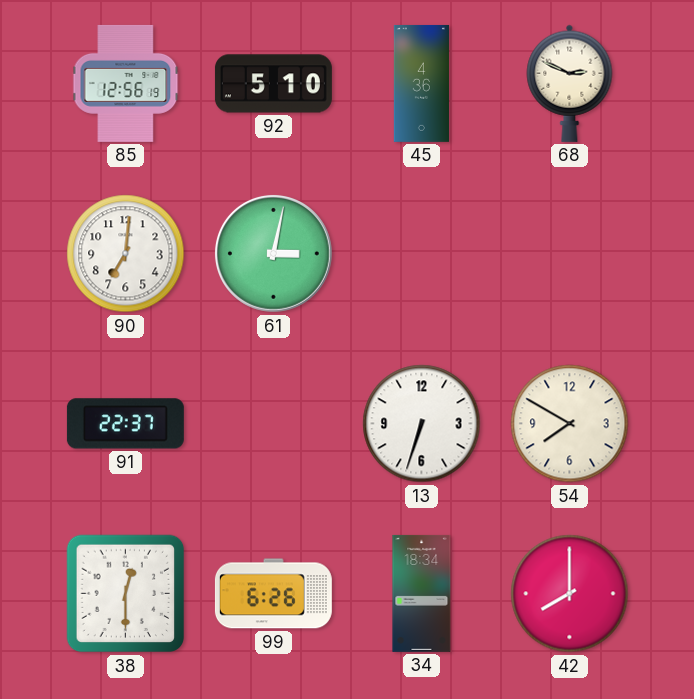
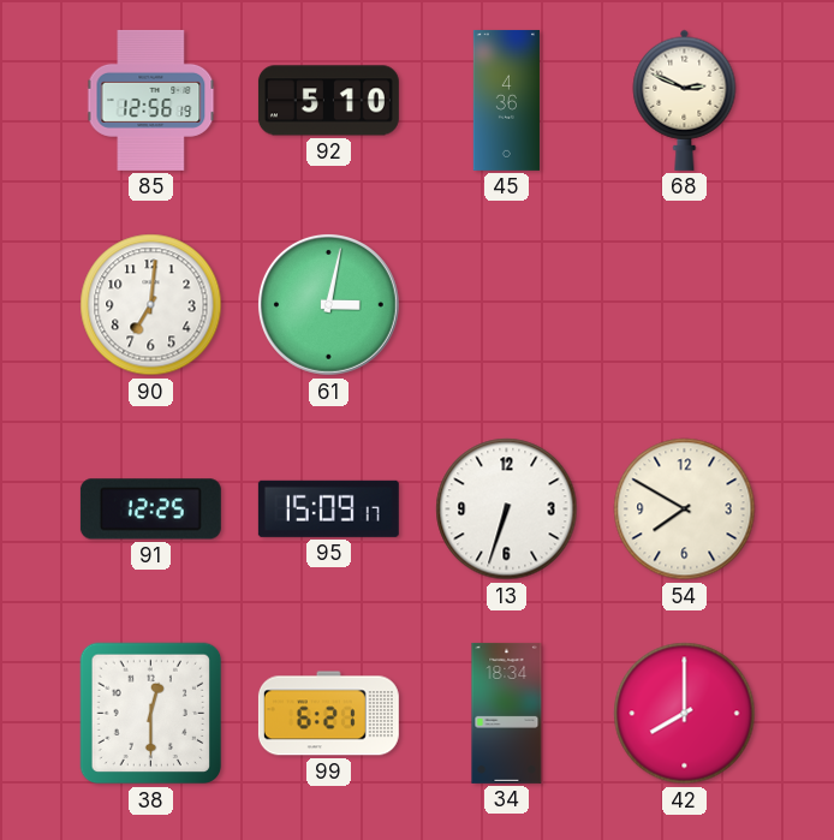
91: 22:37 -> 12:25 (150, 510)
95: none -> 15:09 (328, 508)
99: 6:26 -> 6:21 (328, 714)
